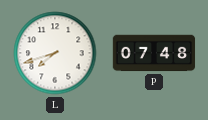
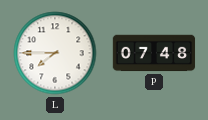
L: 7:42 -> 7:45 (55, 53)
